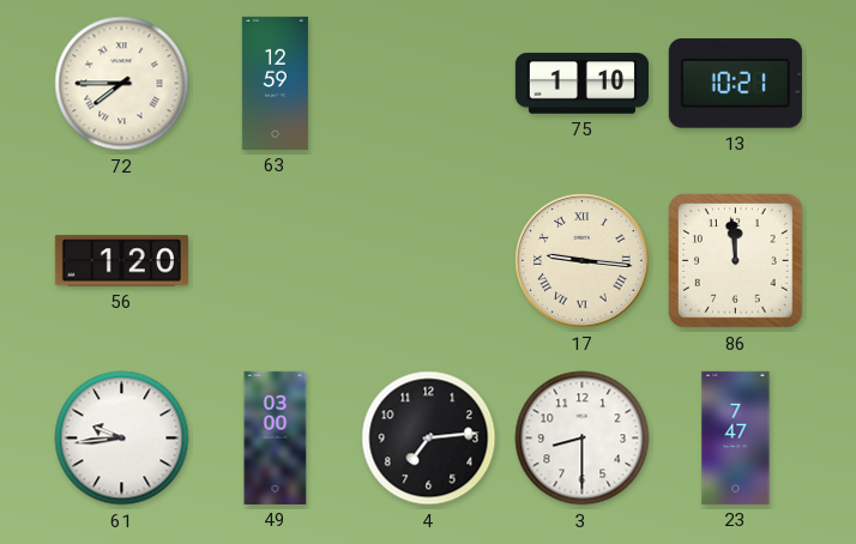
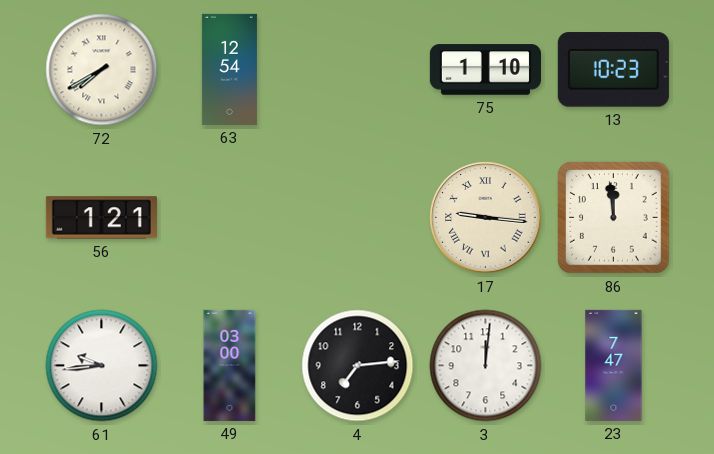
72: 7:45 -> 7:40 (102, 70)
63: 12:59 -> 12:54 (229, 69)
13: 10:21 -> 10:23 (613, 70)
56: 1:20 -> 1:21 (101, 218)
3: 8:30 -> 12:01 (486, 366)
